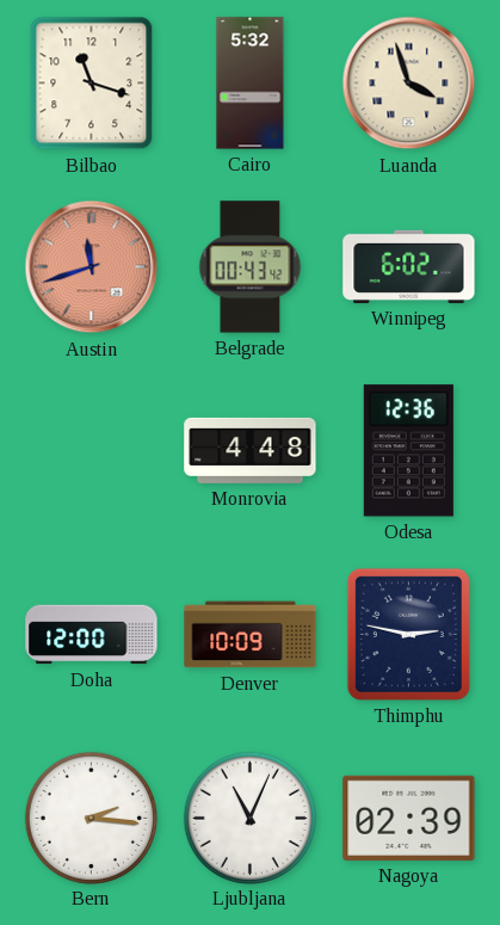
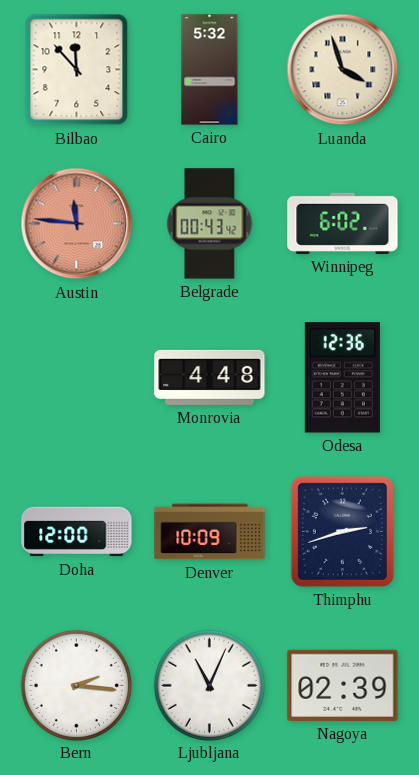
Bilbao: 11:18 -> 11:53 (77, 70)
Austin: 11:42 -> 11:46 (77, 224)
Thimphu: 2:47 -> 2:42 (342, 531)
